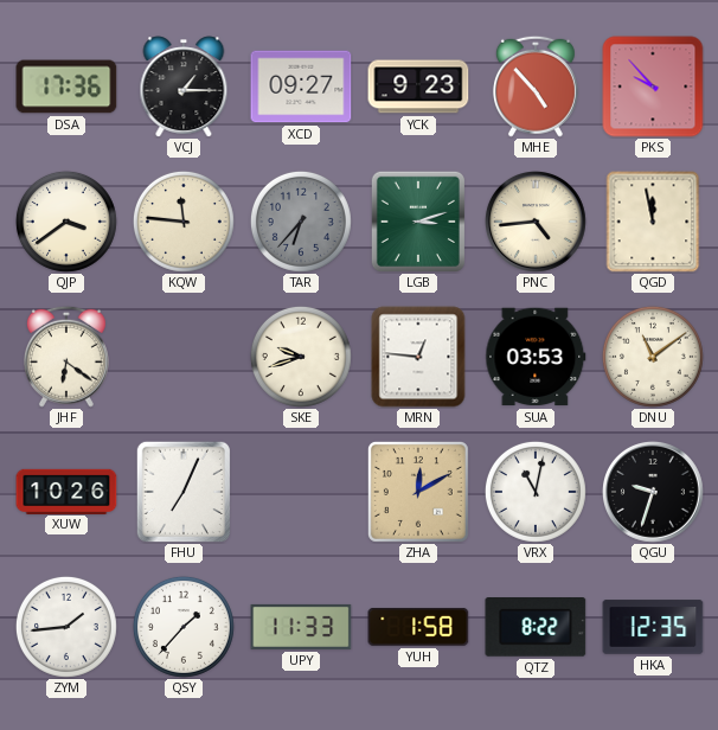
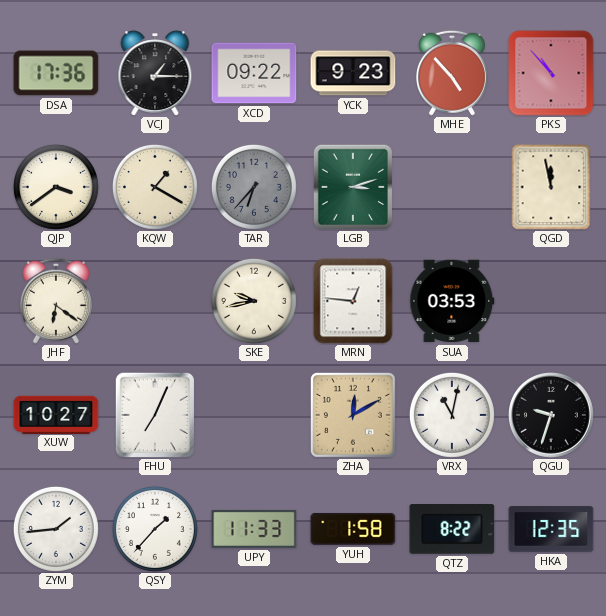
XCD: 09:27 -> 09:22 (254, 73)
PKS: 9:53 -> 10:53 (551, 73)
KQW: 11:46 -> 1:20 (155, 187)
PNC: 4:44 -> none (537, 223)
SKE: 9:42 -> 9:43 (254, 301)
DNU: 11:09 -> none (653, 357)
XUW: 10:26 -> 10:27 (56, 414)
